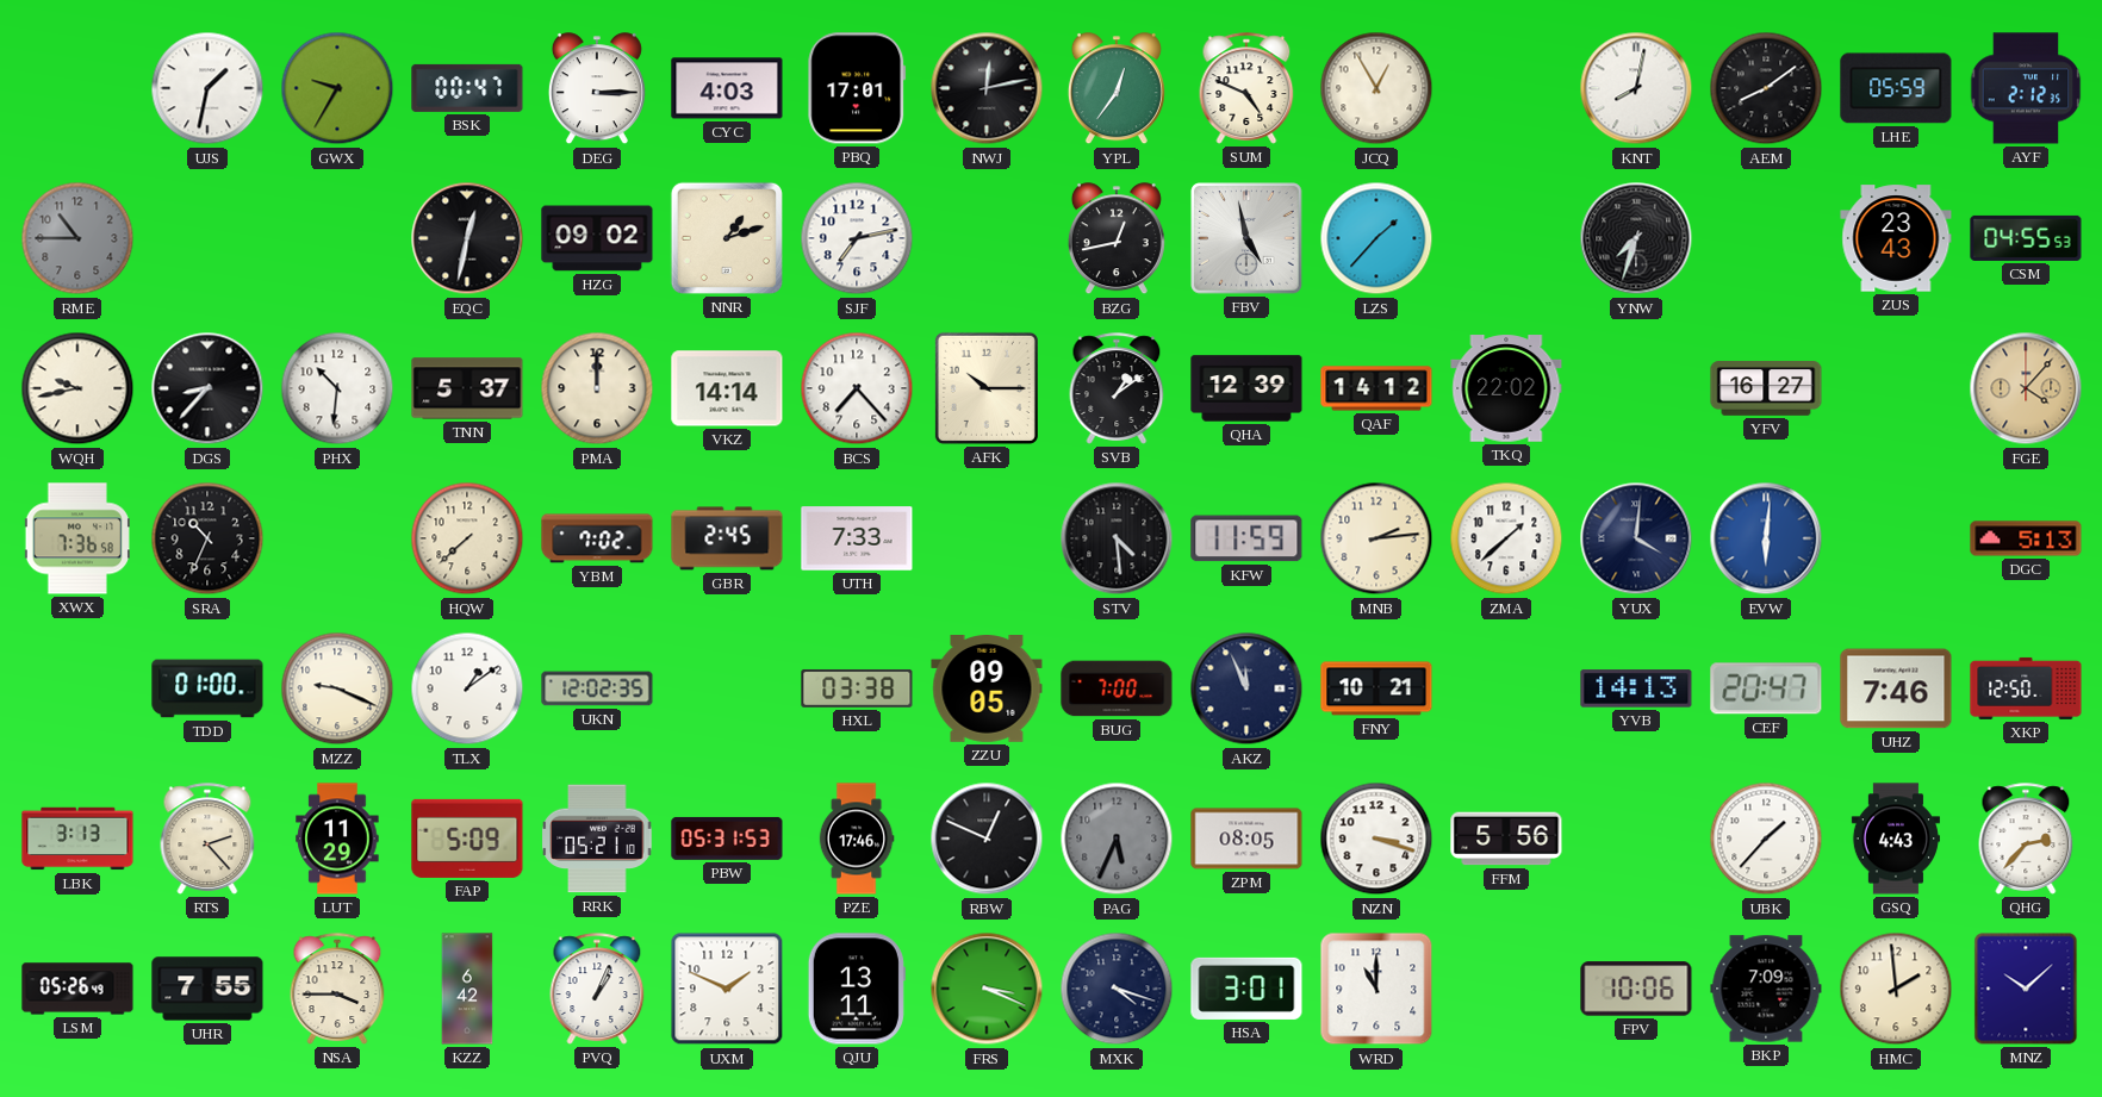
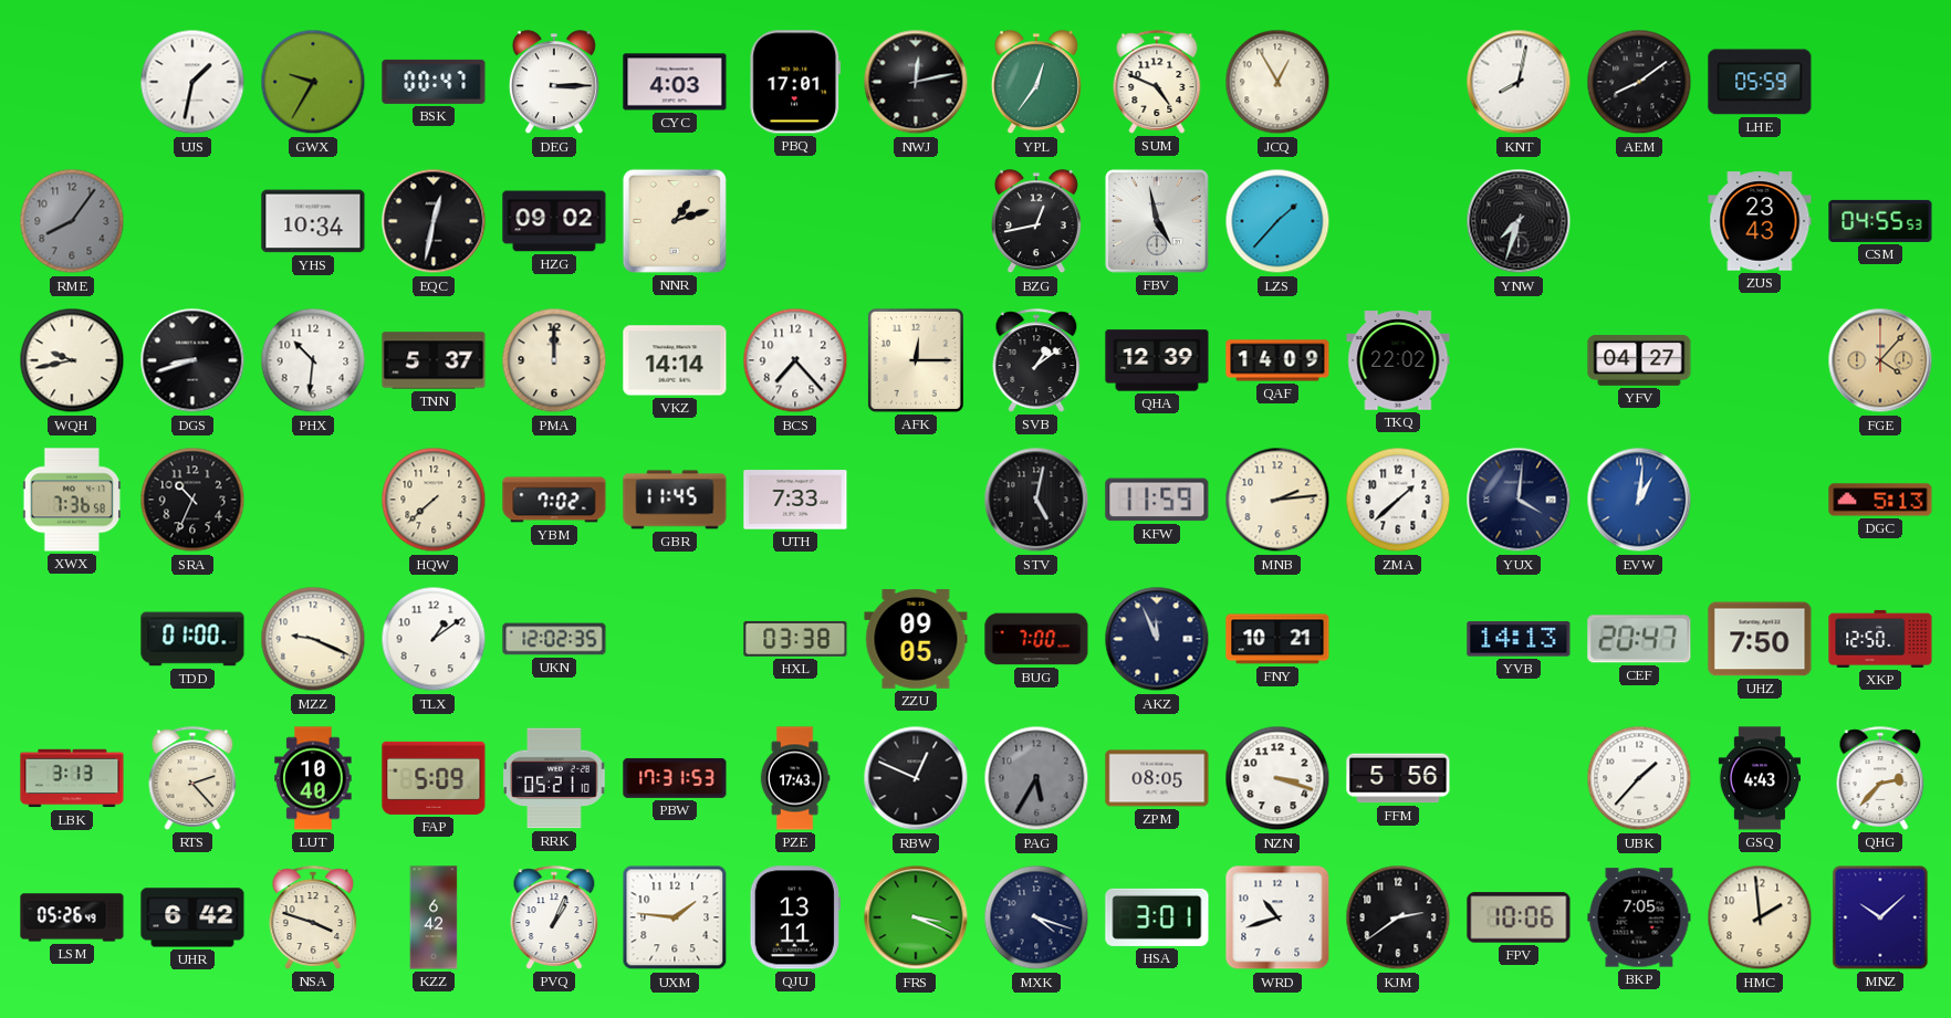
AYF: 2:12 -> none (2026, 88)
RME: 10:45 -> 8:06 (72, 221)
YHS: none -> 10:34 (313, 221)
SJF: 7:13 -> none (857, 238)
DGS: 8:37 -> 8:42 (192, 360)
AFK: 10:15 -> 12:15 (916, 360)
QAF: 14:12 -> 14:09 (1277, 360)
YFV: 16:27 -> 04:27 (1639, 360)
GBR: 2:45 -> 11:45 (675, 500)
STV: 4:29 -> 5:02 (1036, 500)
EVW: 6:01 -> 1:01 (1639, 500)
UHZ: 7:46 -> 7:50 (1760, 639)
LUT: 11:29 -> 10:40 (313, 778)
PBW: 05:31 -> 17:31 (675, 778)
PZE: 17:46 -> 17:43 (795, 778)
PAG: 5:34 -> 5:35 (1036, 778)
UHR: 7:55 -> 6:42 (192, 917)
NSA: 3:45 -> 3:48 (313, 917)
UXM: 1:49 -> 1:46 (675, 917)
WRD: 11:00 -> 10:42 (1277, 917)
KJM: none -> 2:39 (1398, 917)
BKP: 7:09 -> 7:05 (1639, 917)
